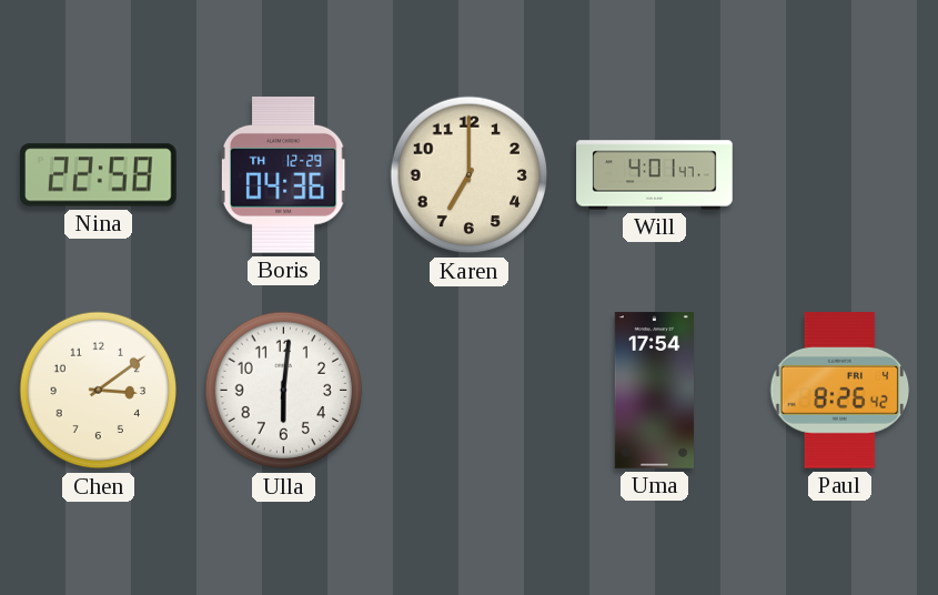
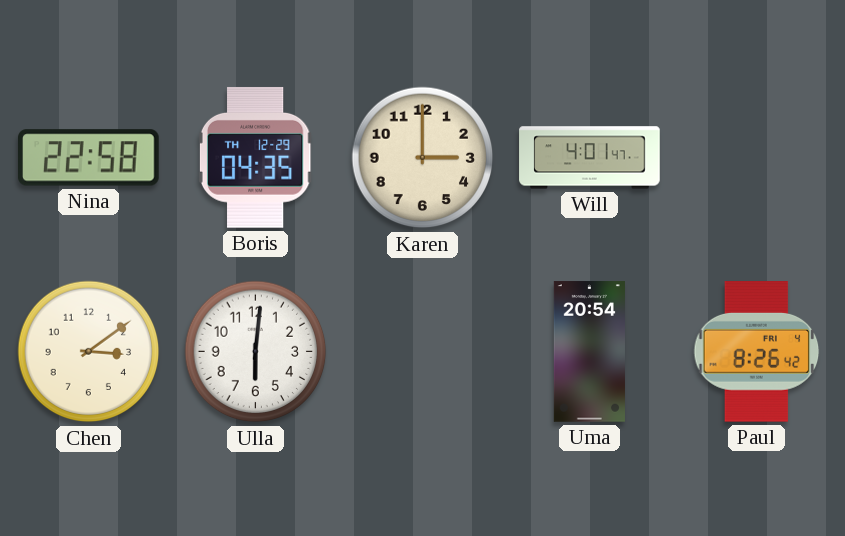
Boris: 04:36 -> 04:35 (255, 157)
Karen: 7:00 -> 3:00 (423, 158)
Uma: 17:54 -> 20:54 (589, 352)
